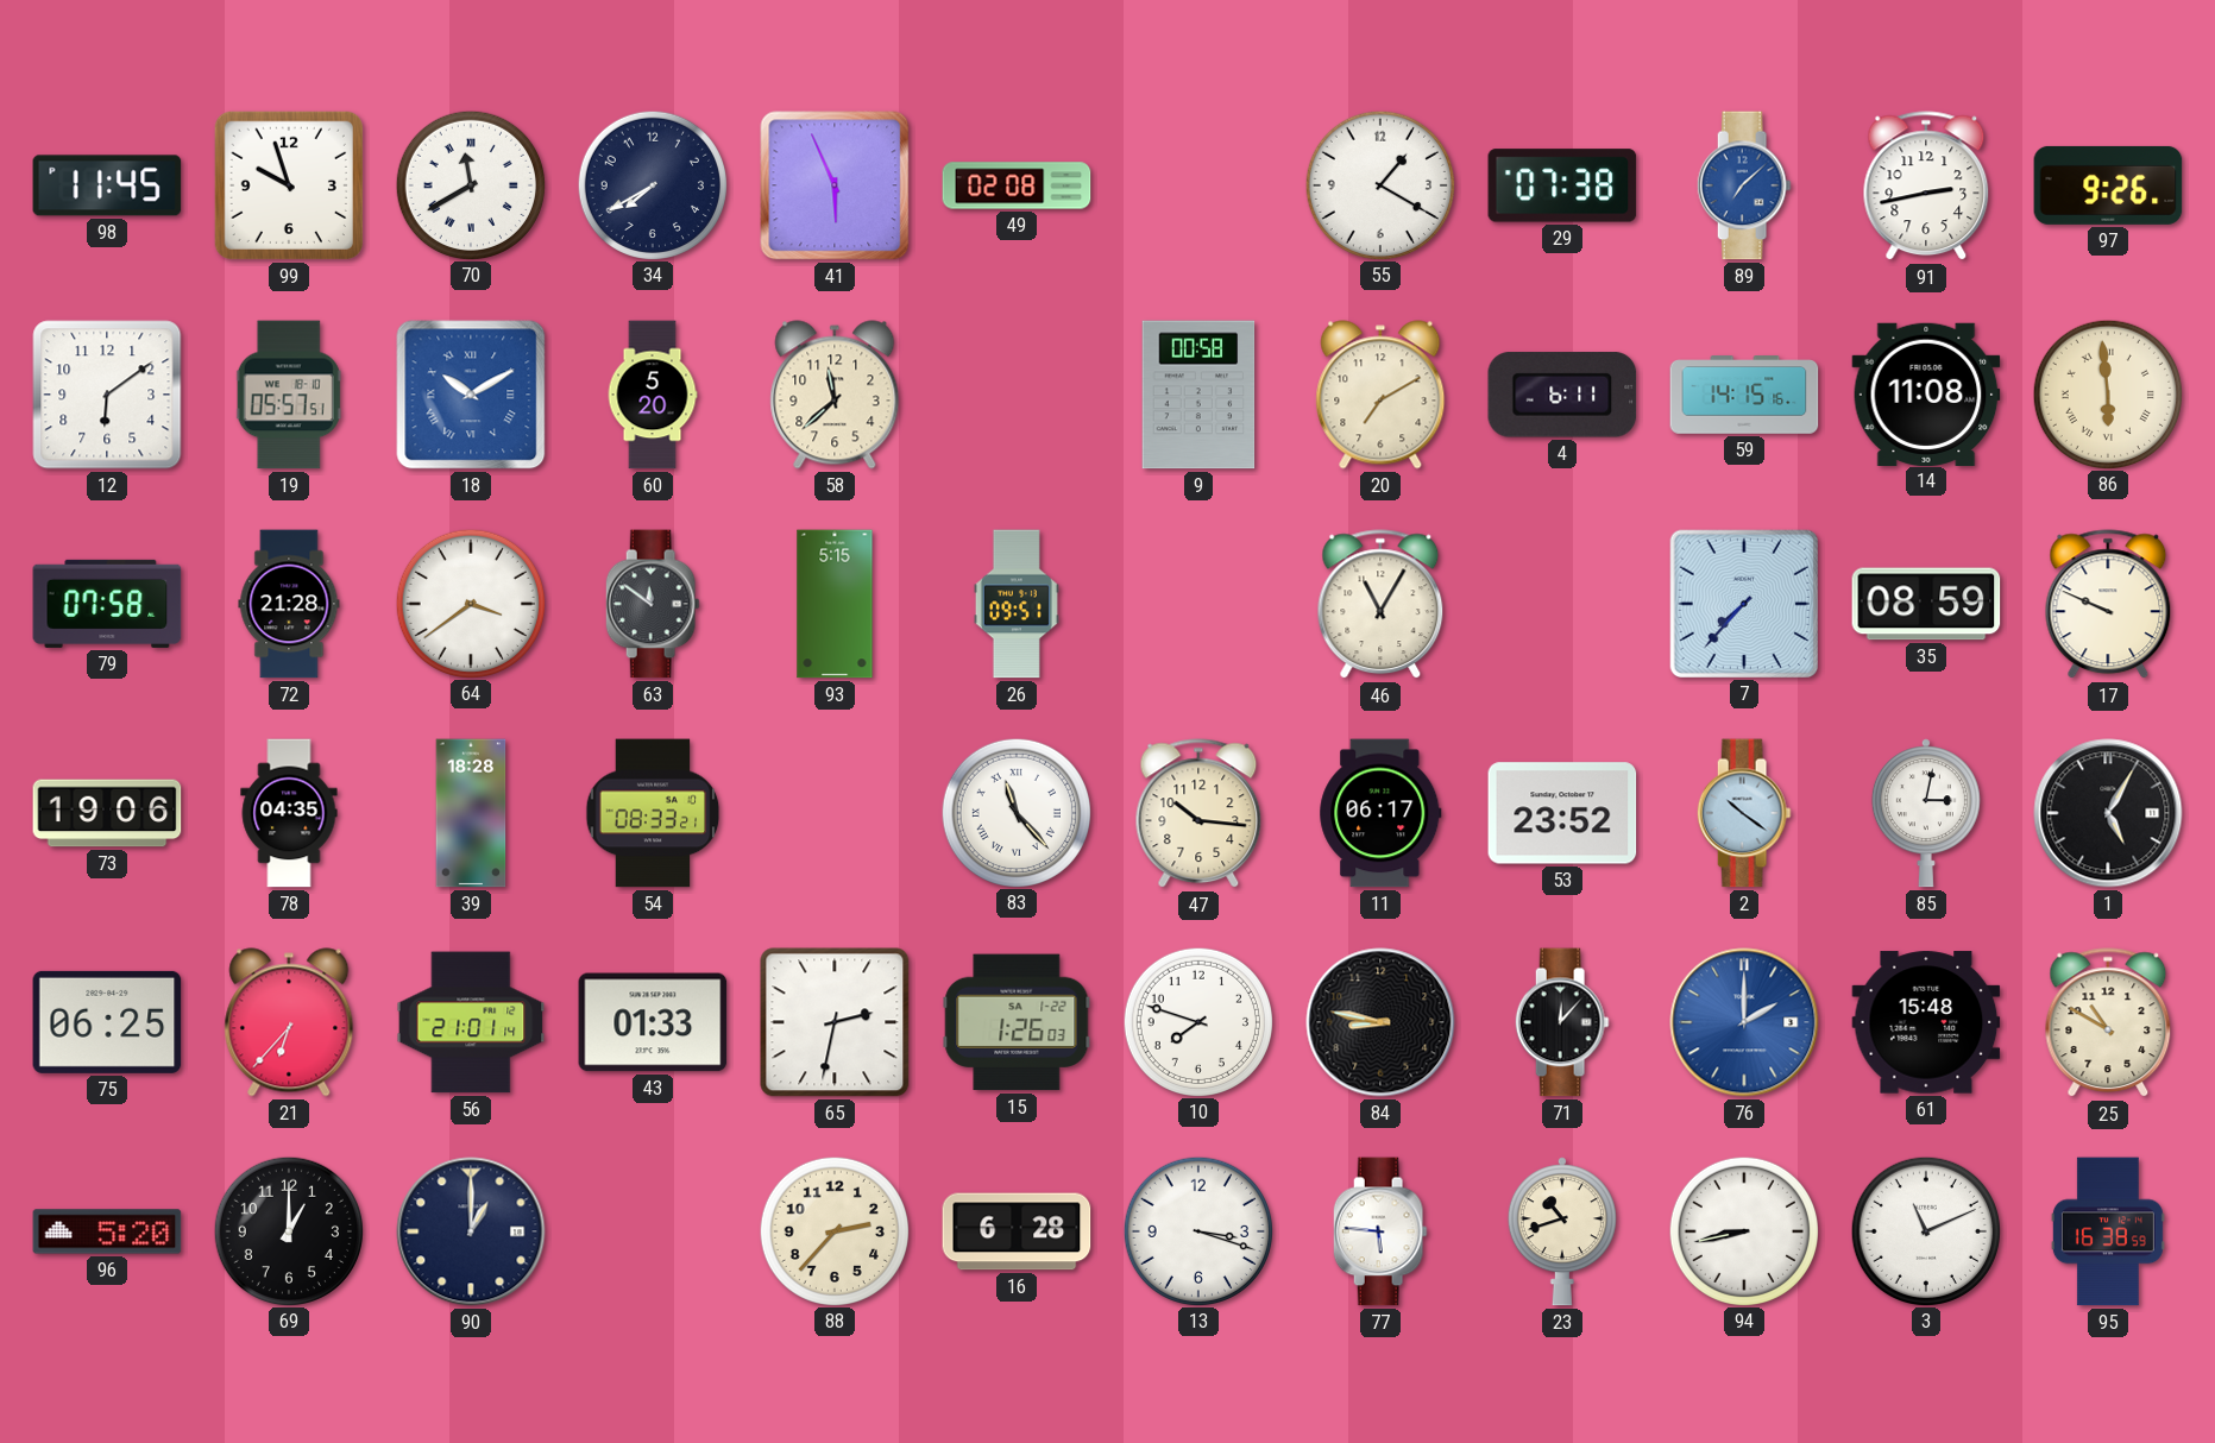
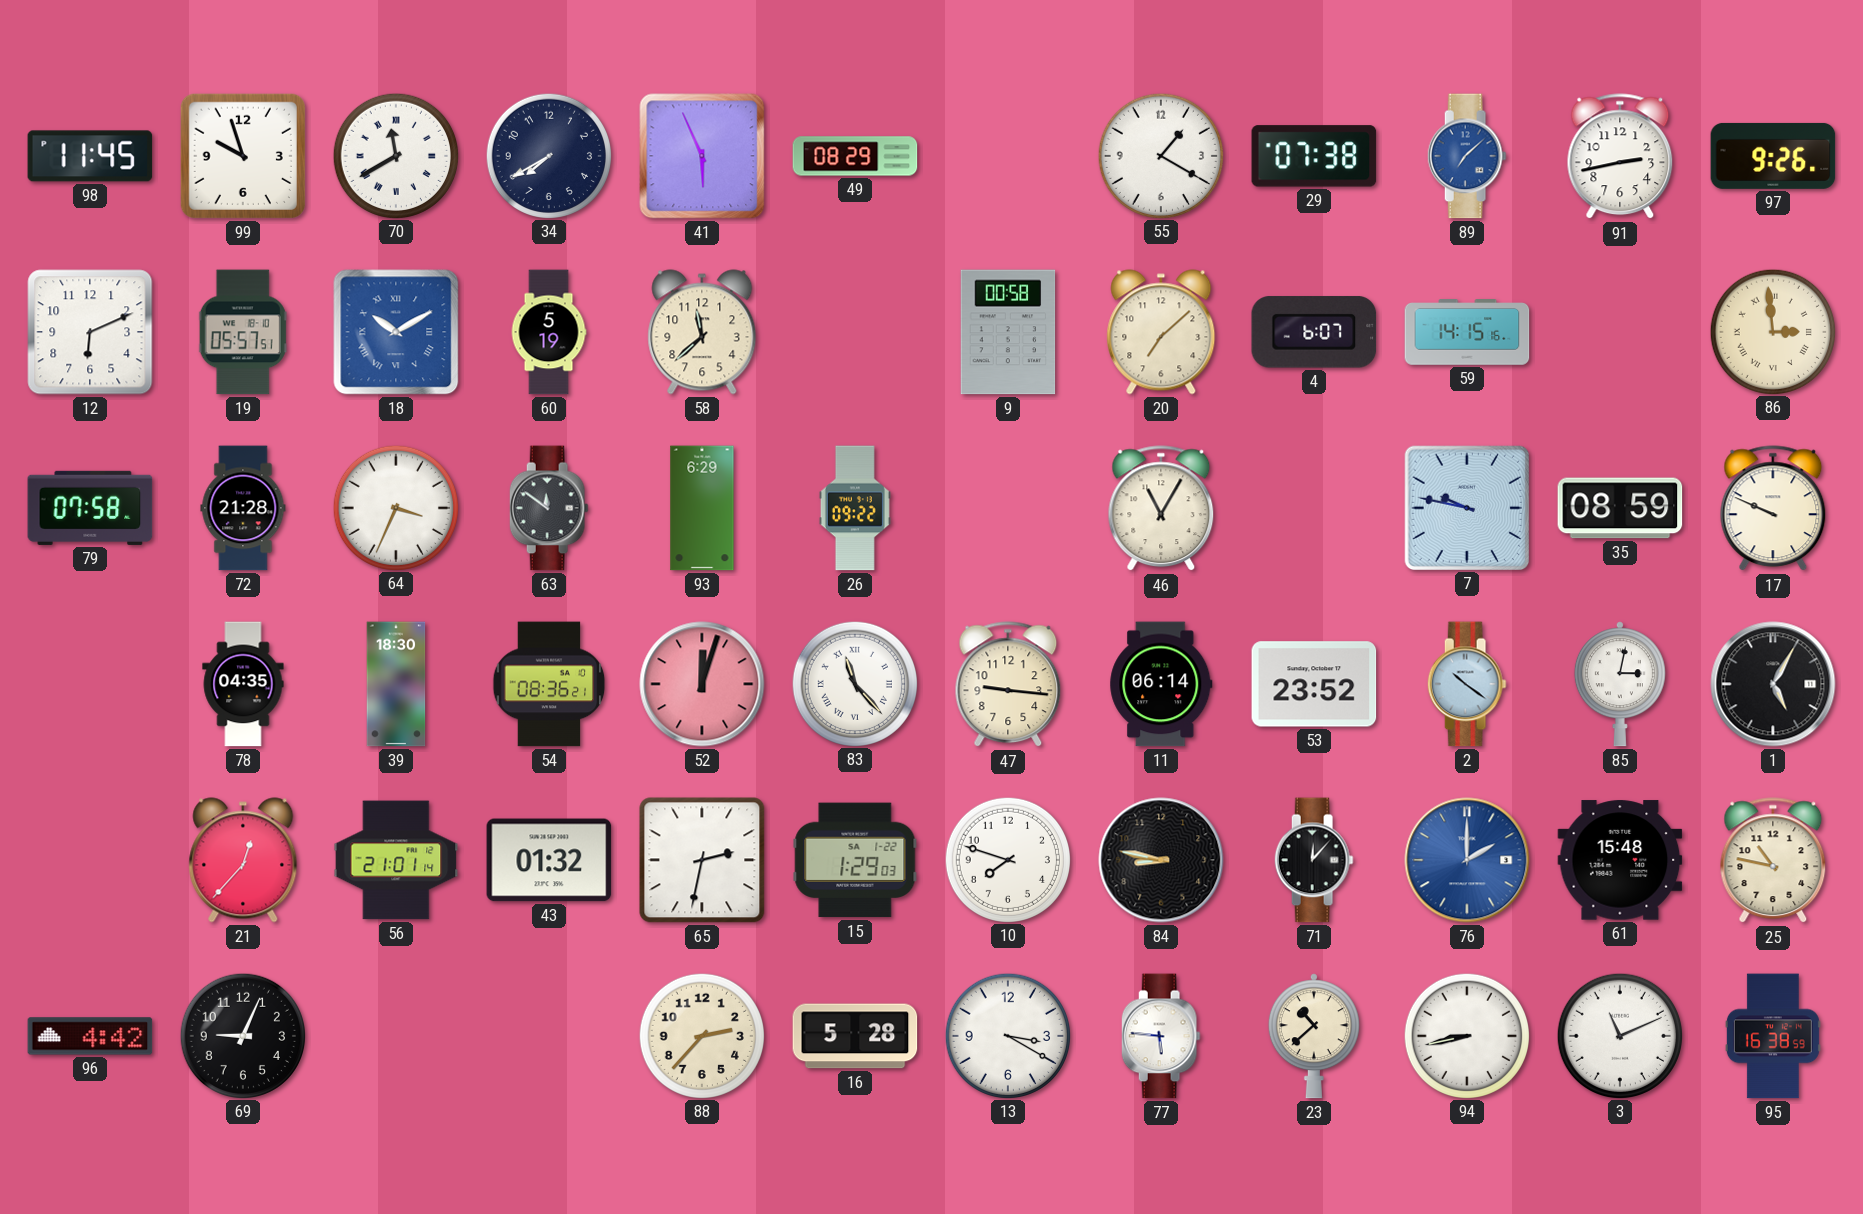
49: 02:08 -> 08:29 (855, 156)
12: 6:09 -> 6:11 (90, 332)
60: 5:20 -> 5:19 (549, 332)
20: 7:10 -> 7:08 (1161, 332)
4: 6:11 -> 6:07 (1314, 332)
14: 11:08 -> none (1926, 393)
86: 5:59 -> 2:59 (1772, 331)
64: 3:39 -> 3:34 (395, 507)
93: 5:15 -> 6:29 (702, 508)
26: 09:51 -> 09:22 (855, 508)
7: 7:37 -> 9:47 (1466, 507)
73: 19:06 -> none (107, 813)
39: 18:28 -> 18:30 (396, 684)
54: 08:33 -> 08:36 (549, 684)
52: none -> 12:03 (702, 684)
47: 10:16 -> 9:16 (1008, 685)
11: 06:17 -> 06:14 (1161, 684)
75: 06:25 -> none (107, 1022)
21: 6:37 -> 12:37 (243, 860)
43: 01:33 -> 01:32 (549, 860)
15: 1:26 -> 1:29 (855, 860)
25: 10:50 -> 10:47 (1773, 861)
96: 5:20 -> 4:42 (90, 1036)
69: 1:00 -> 9:04 (242, 1035)
90: 1:00 -> none (471, 1231)
16: 6:28 -> 5:28 (855, 1036)
13: 3:18 -> 3:20 (1007, 1035)
23: 10:42 -> 10:38 (1314, 1036)
